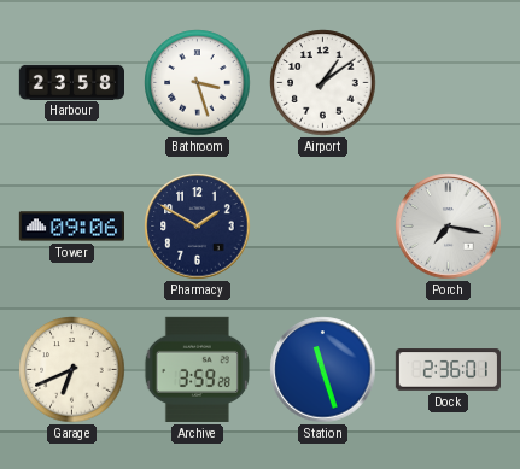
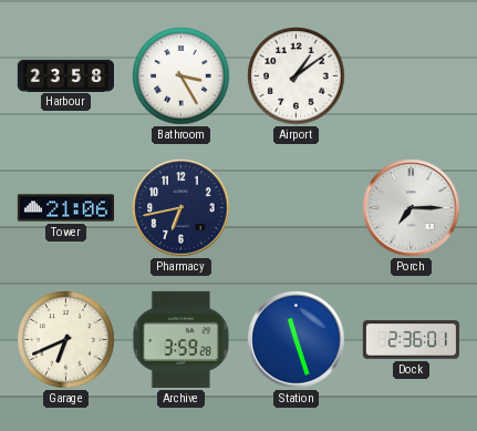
Bathroom: 3:27 -> 3:25 (182, 76)
Tower: 09:06 -> 21:06 (65, 208)
Pharmacy: 1:50 -> 6:43 (182, 208)
Porch: 7:17 -> 7:15 (412, 208)
